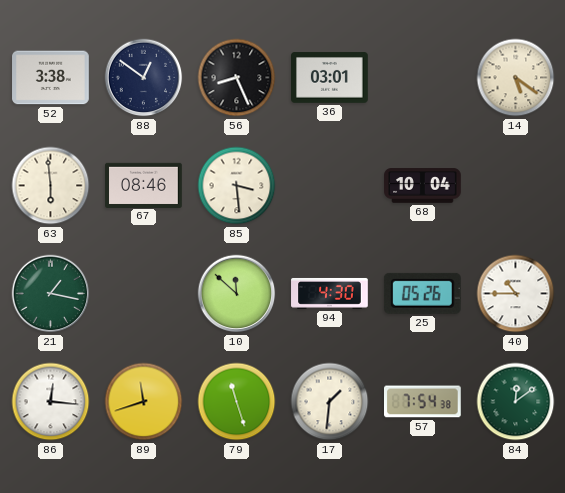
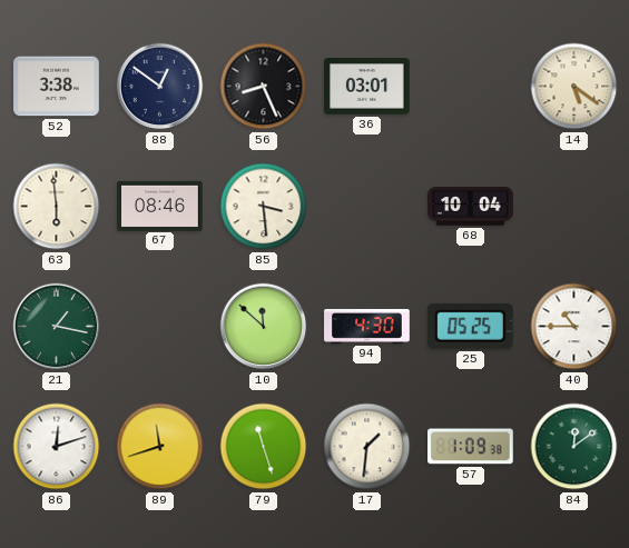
25: 05:26 -> 05:25 (470, 326)
86: 12:16 -> 12:12 (57, 447)
57: 7:54 -> 1:09 (471, 447)
